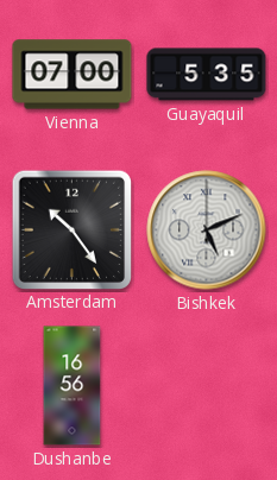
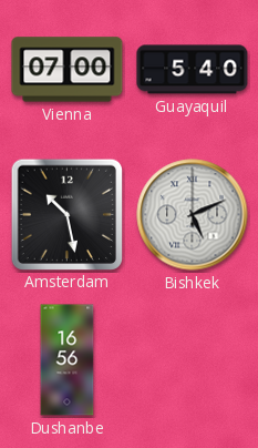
Guayaquil: 5:35 -> 5:40 (193, 70)
Amsterdam: 10:24 -> 10:28 (66, 214)
